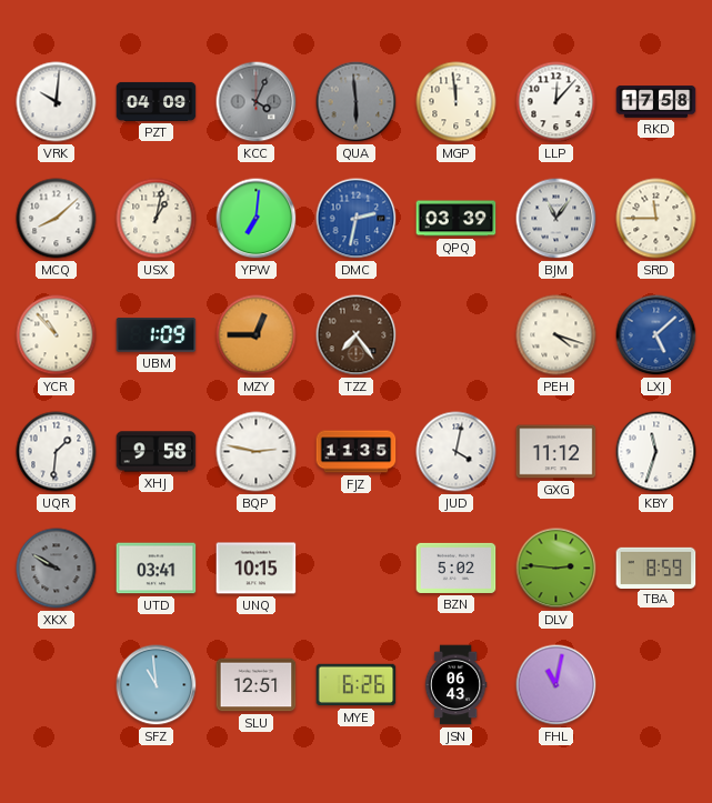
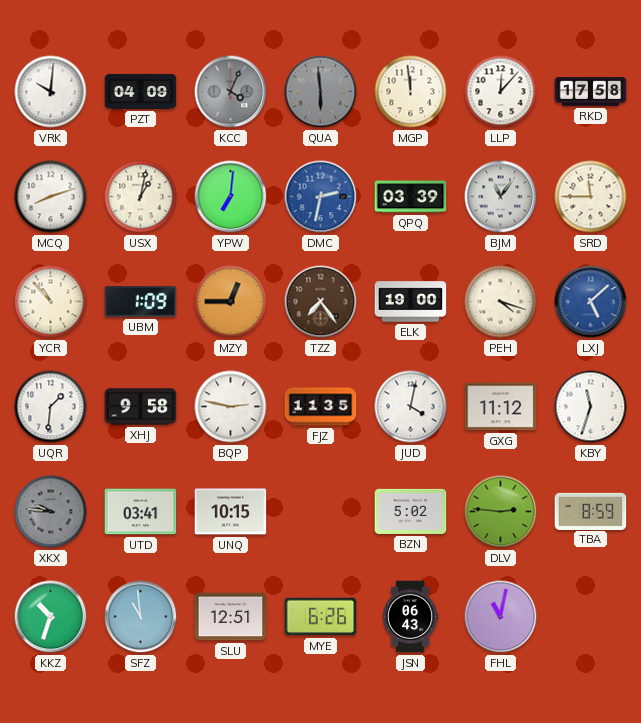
MCQ: 8:08 -> 8:12 (51, 197)
ELK: none -> 19:00 (411, 302)
XKX: 9:50 -> 9:46 (51, 512)
KKZ: none -> 10:33 (51, 617)
